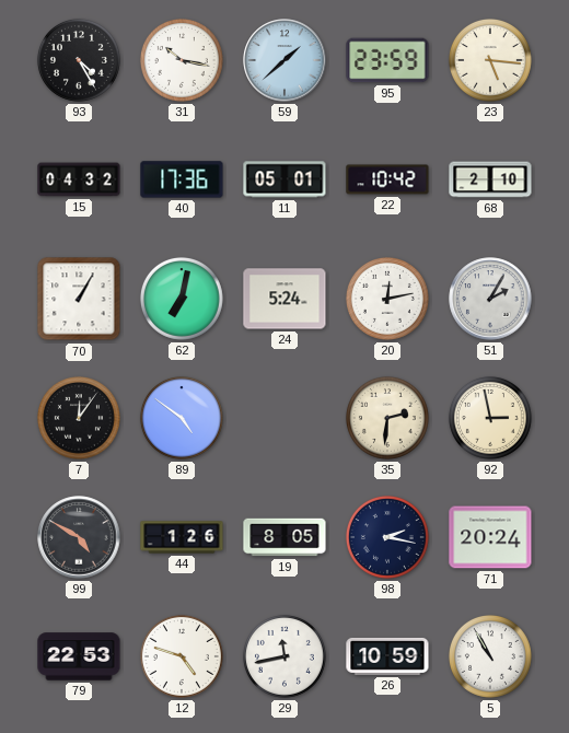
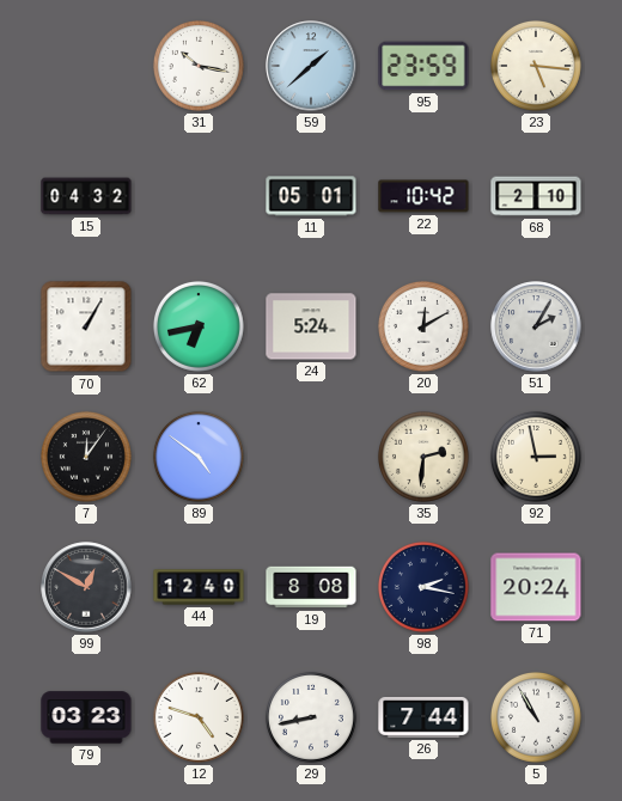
93: 4:25 -> none (79, 60)
40: 17:36 -> none (182, 179)
62: 7:02 -> 6:43 (199, 326)
20: 12:13 -> 12:10 (423, 326)
99: 4:50 -> 12:50 (86, 587)
44: 1:26 -> 12:40 (199, 587)
19: 8:05 -> 8:08 (311, 587)
79: 22:53 -> 03:23 (86, 717)
29: 11:43 -> 8:43 (311, 717)
26: 10:59 -> 7:44 (423, 717)
